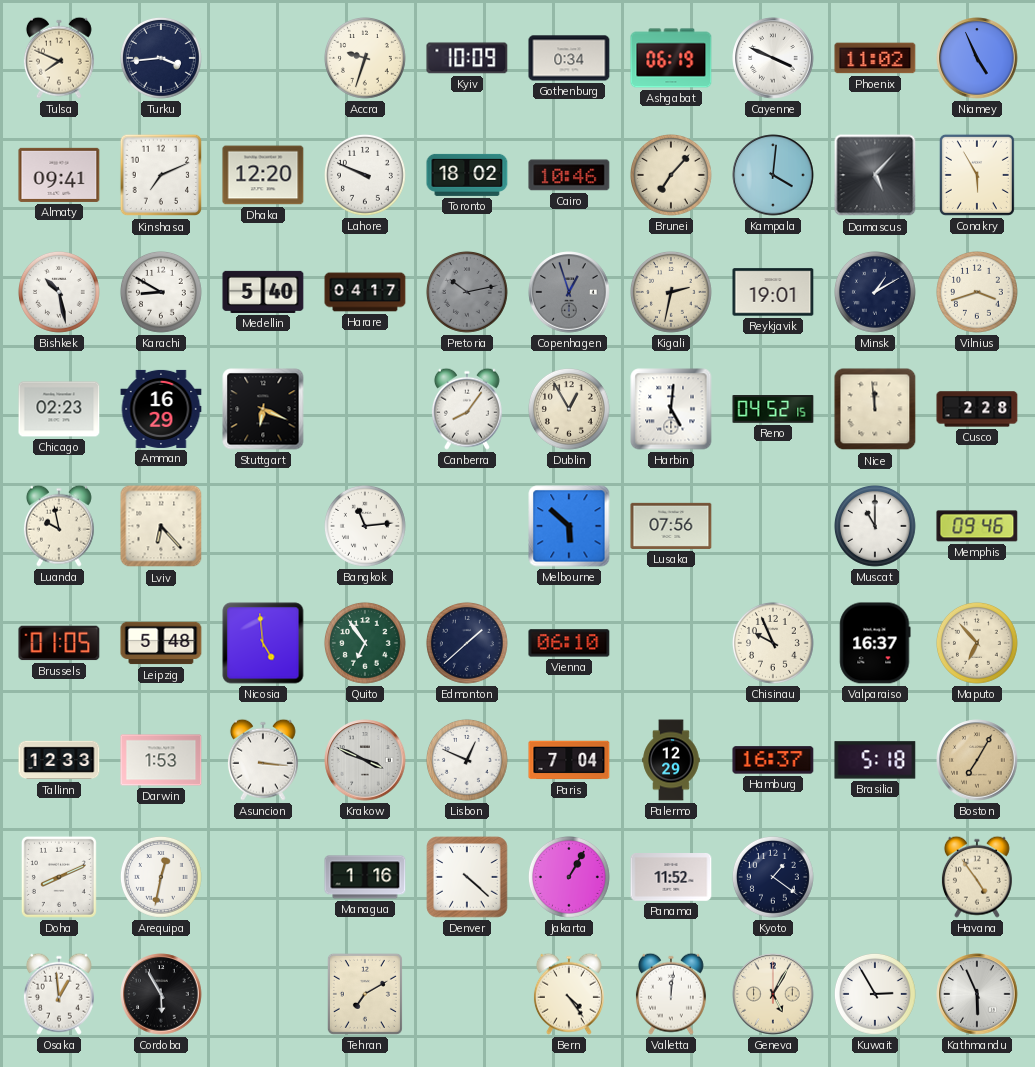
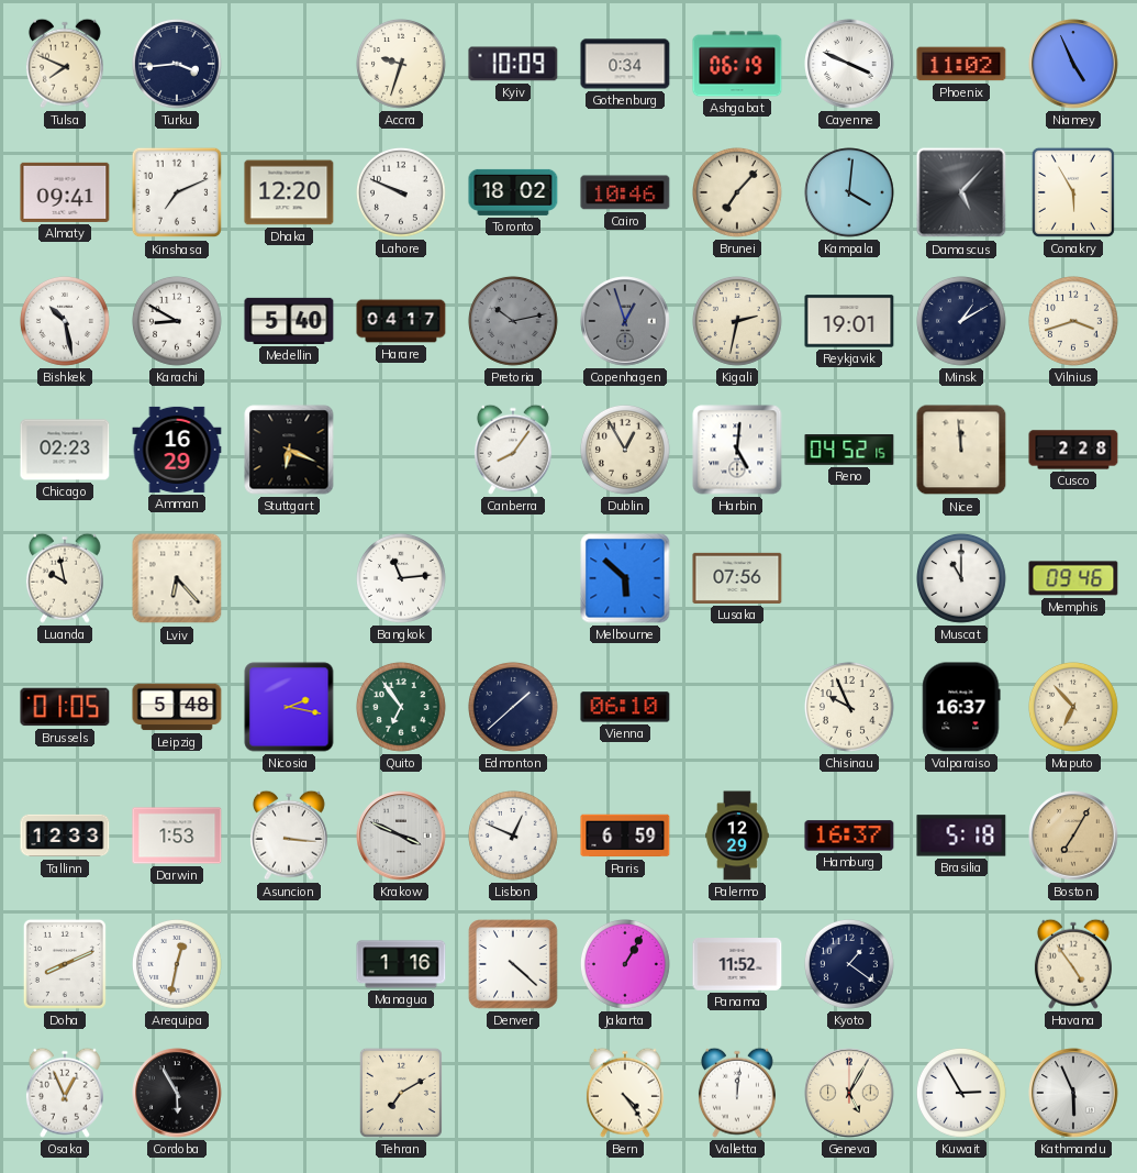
Nicosia: 4:59 -> 2:17 (289, 707)
Paris: 7:04 -> 6:59 (625, 836)
Osaka: 12:59 -> 12:56 (65, 1093)
